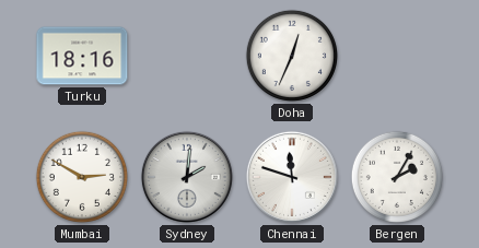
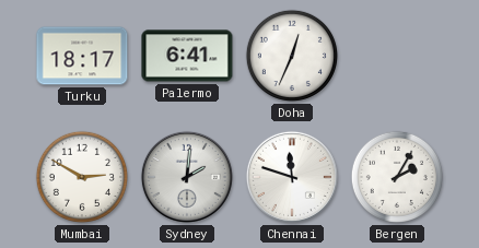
Turku: 18:16 -> 18:17 (82, 56)
Palermo: none -> 6:41 (187, 56)
